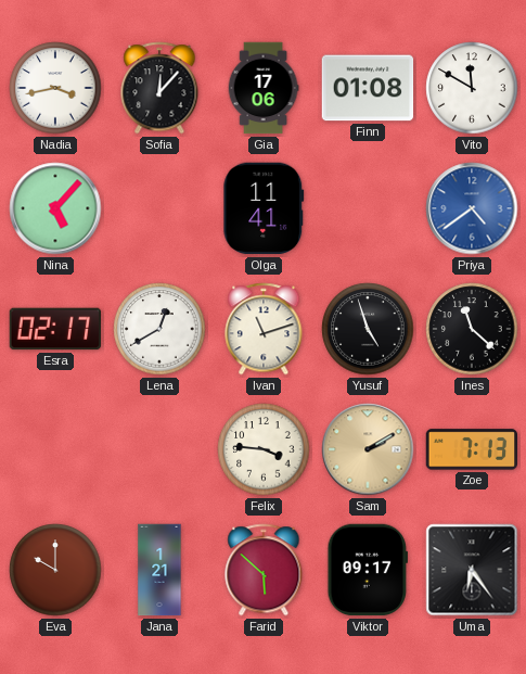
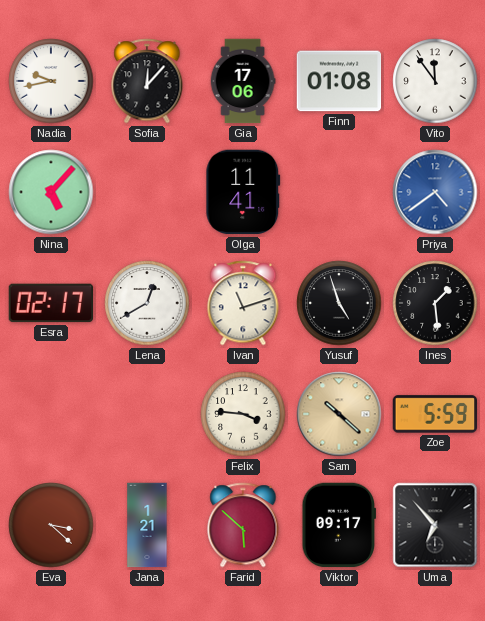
Nadia: 3:43 -> 9:43 (51, 81)
Vito: 11:50 -> 11:54 (435, 81)
Ines: 11:22 -> 1:29 (435, 303)
Sam: 2:10 -> 10:22 (339, 414)
Zoe: 7:13 -> 5:59 (435, 414)
Eva: 10:00 -> 3:22 (51, 525)
Uma: 6:24 -> 6:53 (435, 525)
